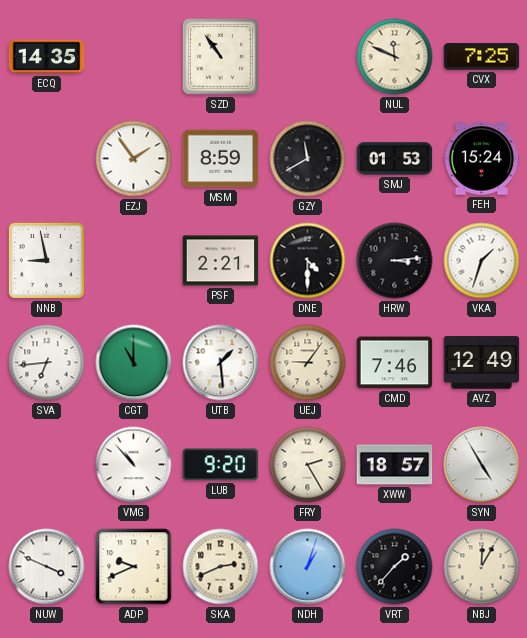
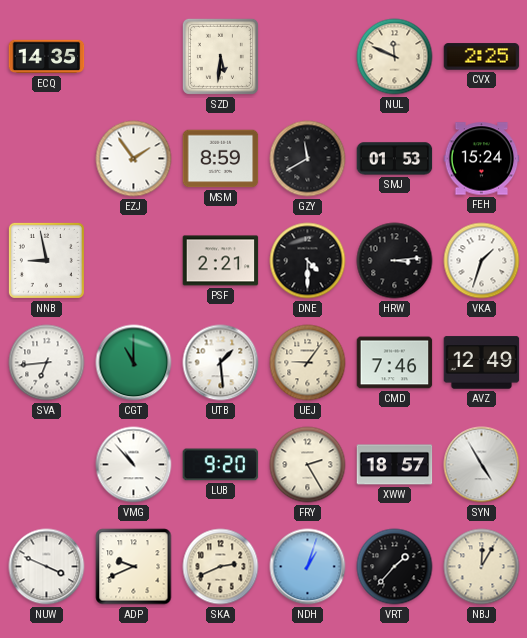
SZD: 10:54 -> 5:31 (220, 56)
CVX: 7:25 -> 2:25 (482, 57)
